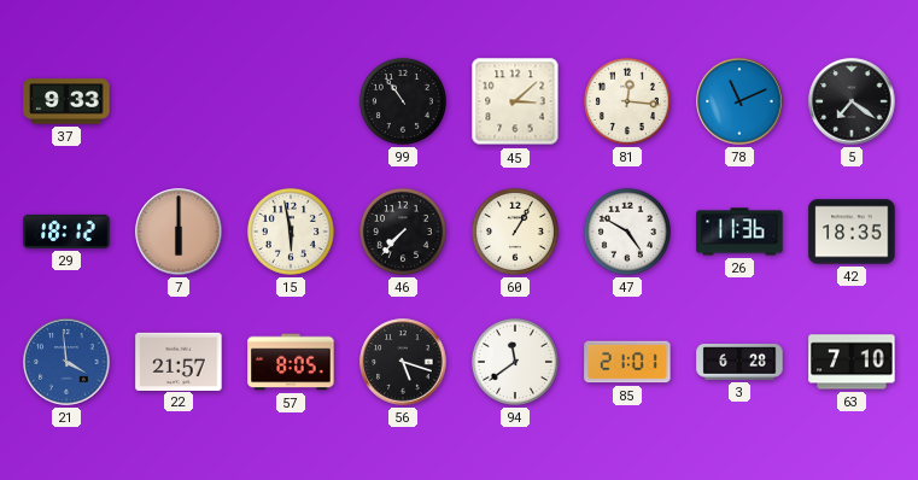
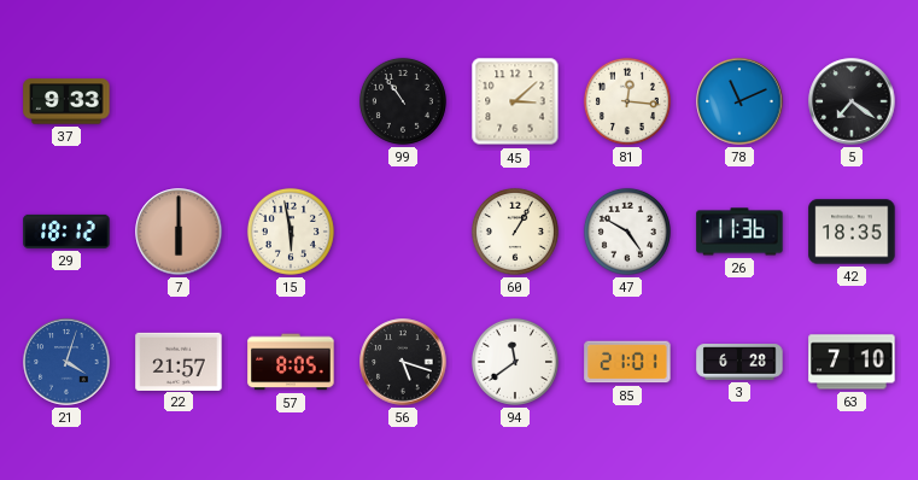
46: 7:37 -> none (403, 232)
21: 3:59 -> 4:03 (66, 362)
